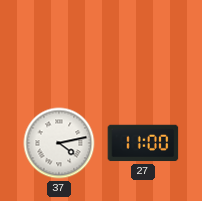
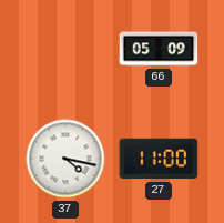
66: none -> 05:09 (159, 49)
37: 4:13 -> 4:17 (65, 159)
